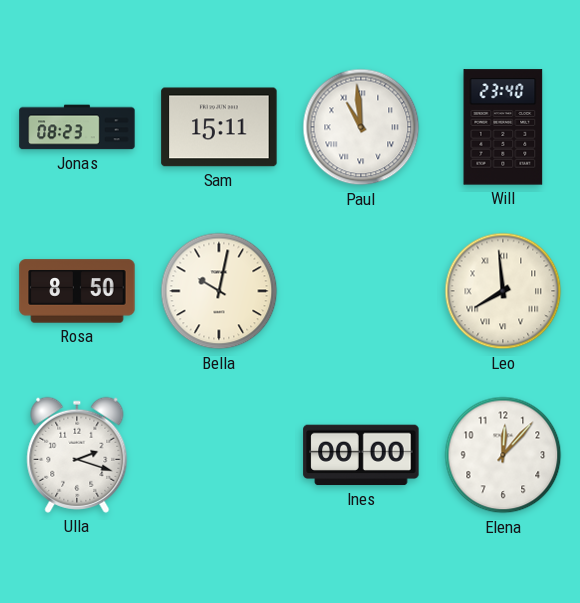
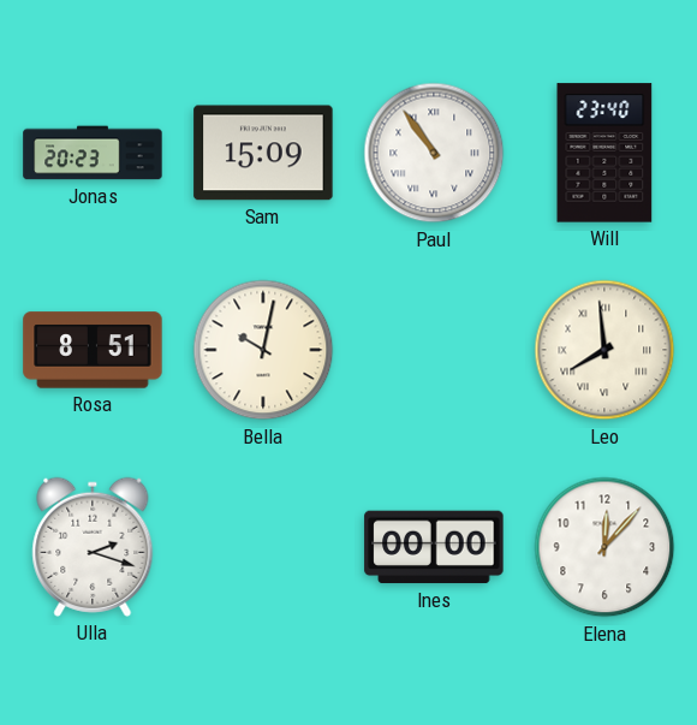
Jonas: 08:23 -> 20:23 (93, 153)
Sam: 15:11 -> 15:09 (263, 153)
Paul: 10:59 -> 10:54 (434, 153)
Rosa: 8:50 -> 8:51 (93, 350)
